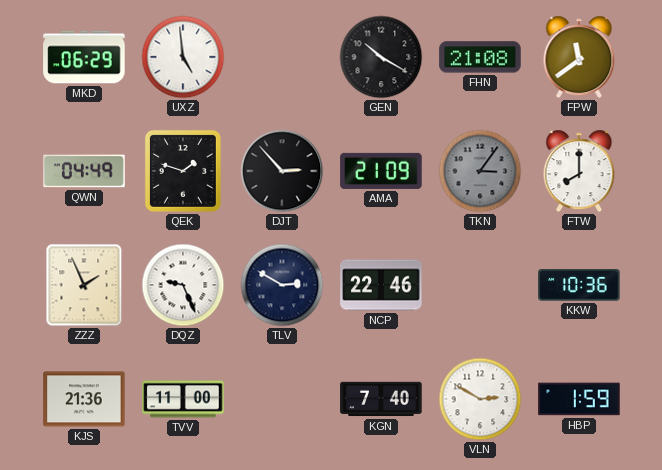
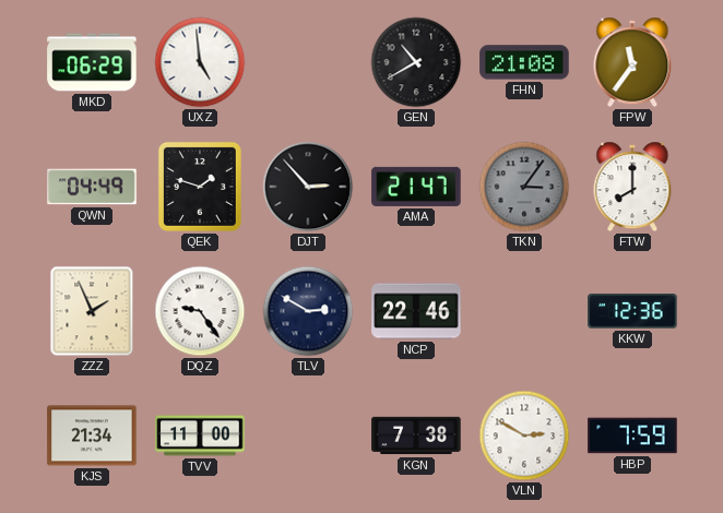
GEN: 10:20 -> 10:40 (416, 62)
FPW: 11:39 -> 11:36 (632, 62)
AMA: 21:09 -> 21:47 (416, 187)
DQZ: 9:26 -> 9:24 (200, 311)
KKW: 10:36 -> 12:36 (632, 311)
KJS: 21:36 -> 21:34 (92, 436)
KGN: 7:40 -> 7:38 (416, 436)
HBP: 1:59 -> 7:59 (632, 436)
